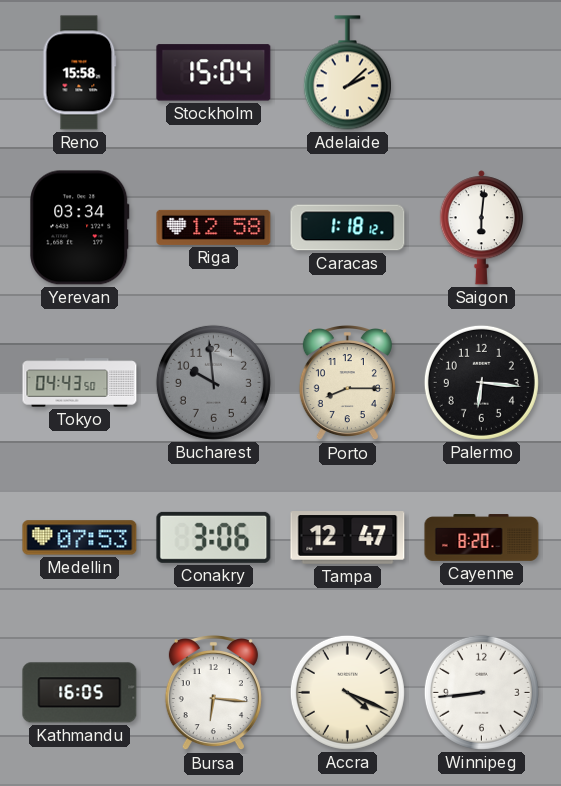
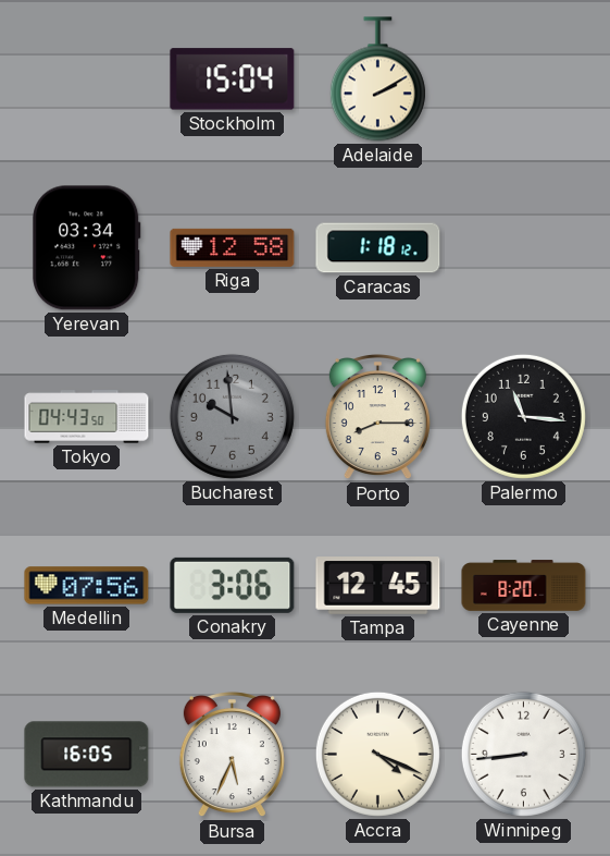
Reno: 15:58 -> none (80, 73)
Adelaide: 2:08 -> 2:10 (377, 80)
Saigon: 6:01 -> none (481, 228)
Palermo: 6:16 -> 11:16 (523, 416)
Medellin: 07:53 -> 07:56 (87, 586)
Tampa: 12:47 -> 12:45 (378, 586)
Bursa: 6:16 -> 5:34 (232, 756)
